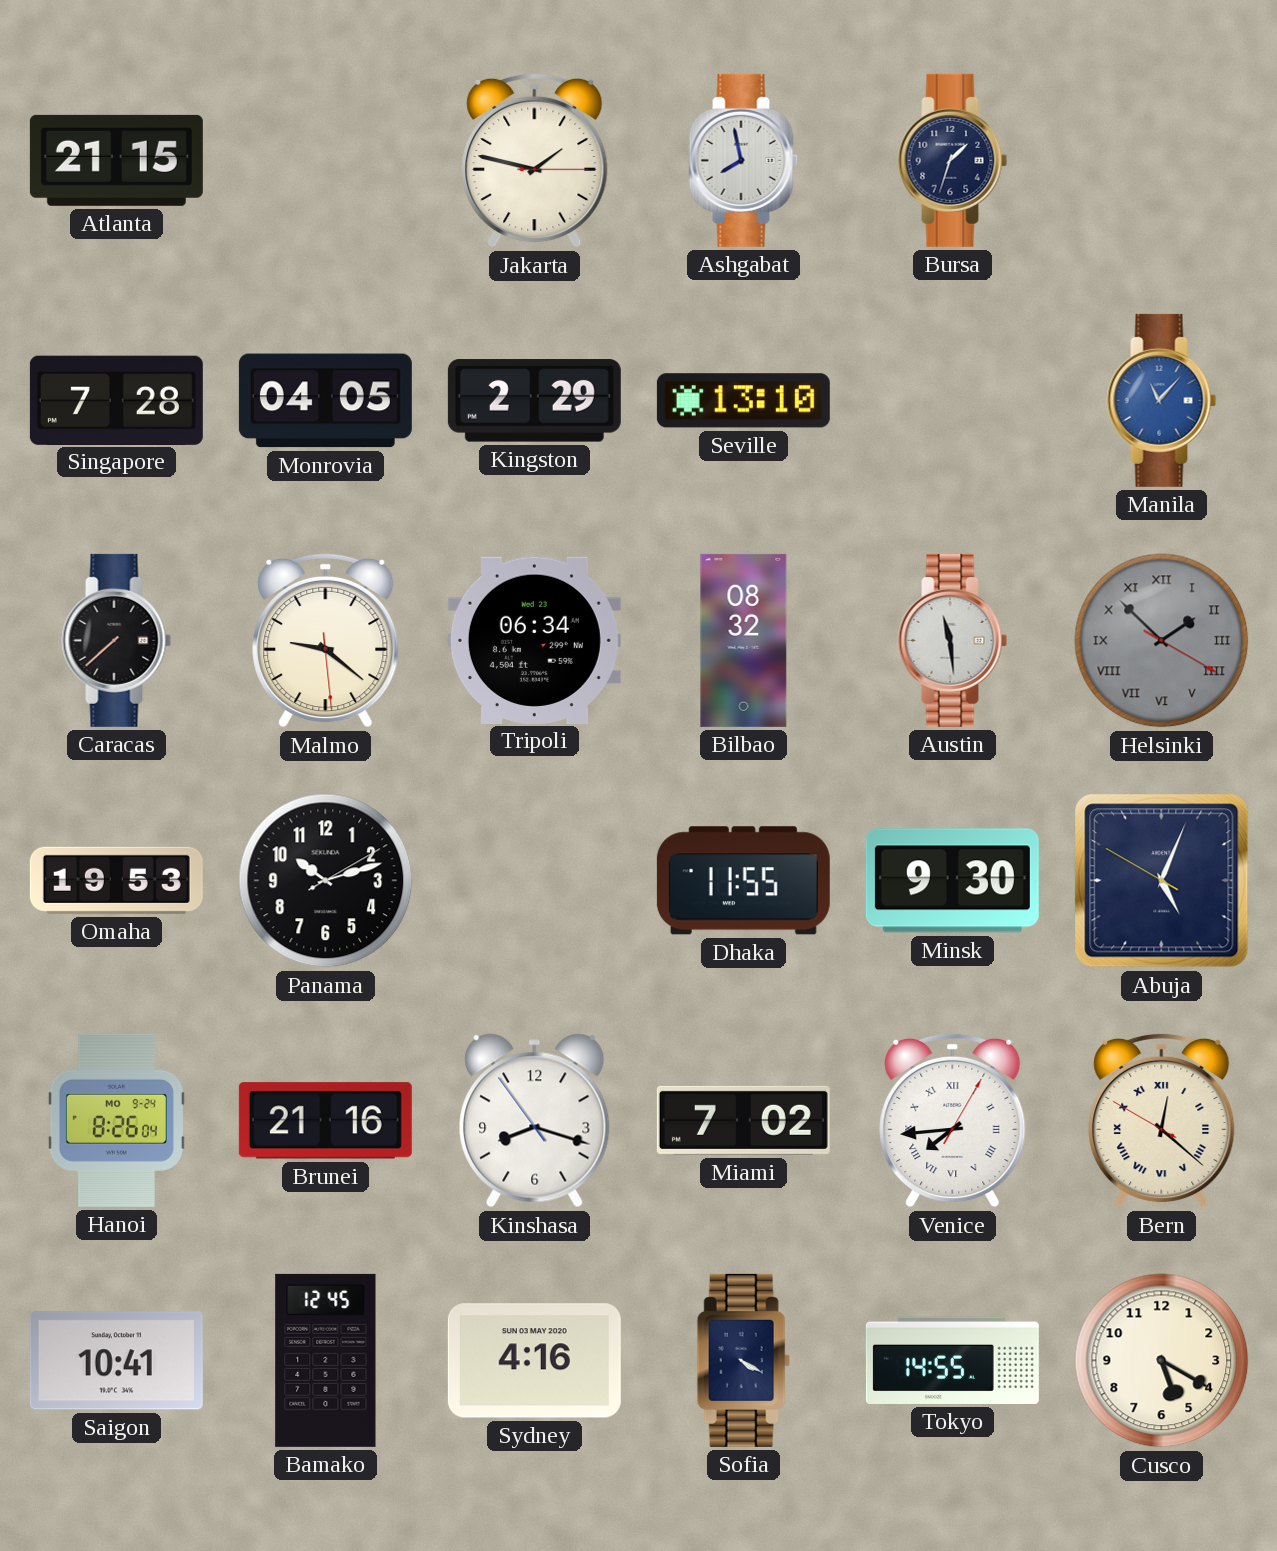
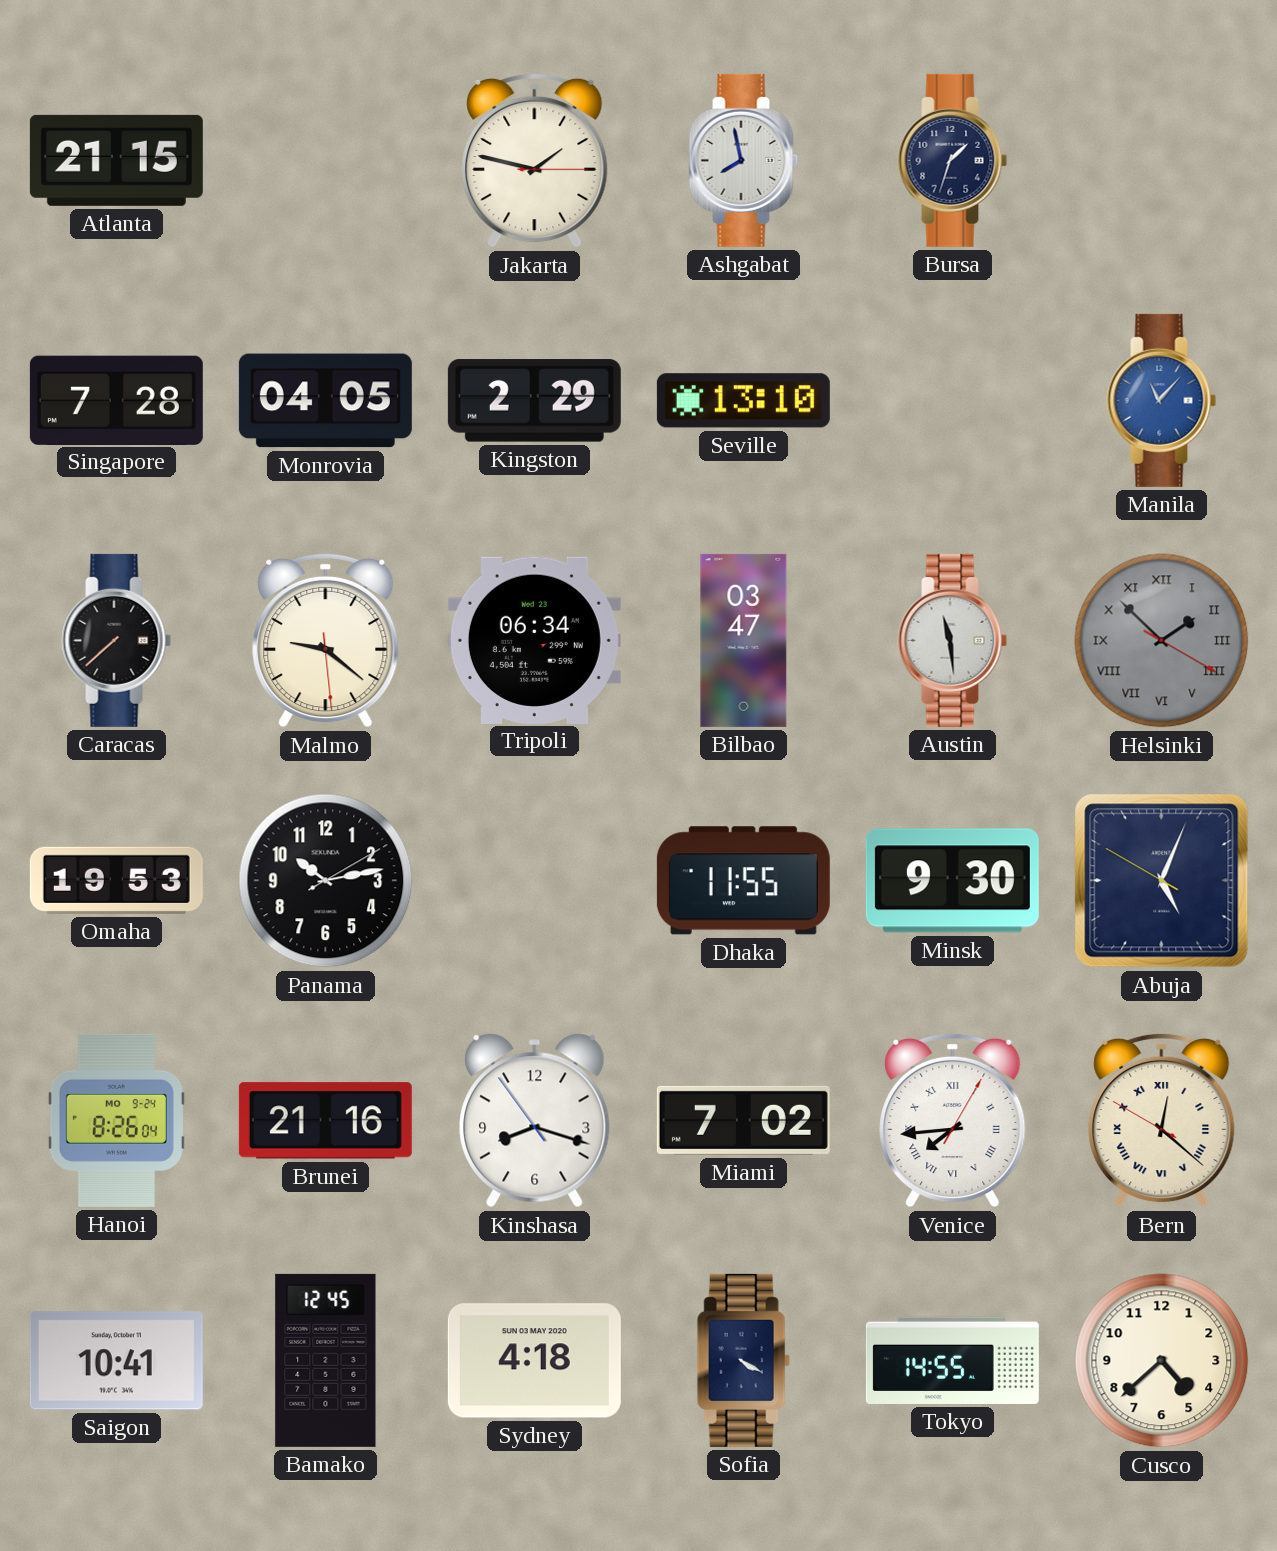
Bilbao: 08:32 -> 03:47 (744, 640)
Panama: 10:12 -> 10:13 (326, 881)
Sydney: 4:16 -> 4:18 (534, 1361)
Cusco: 5:20 -> 4:38 (1162, 1361)
